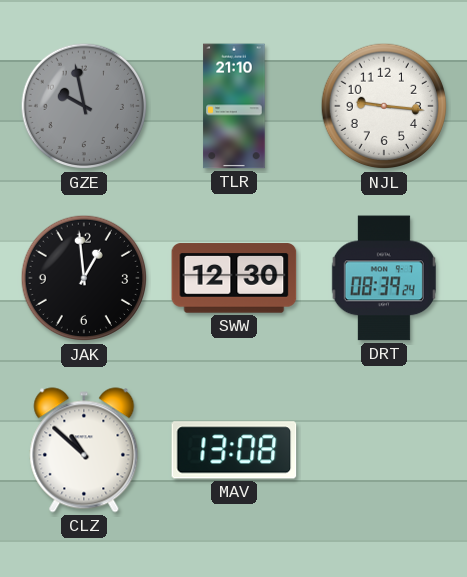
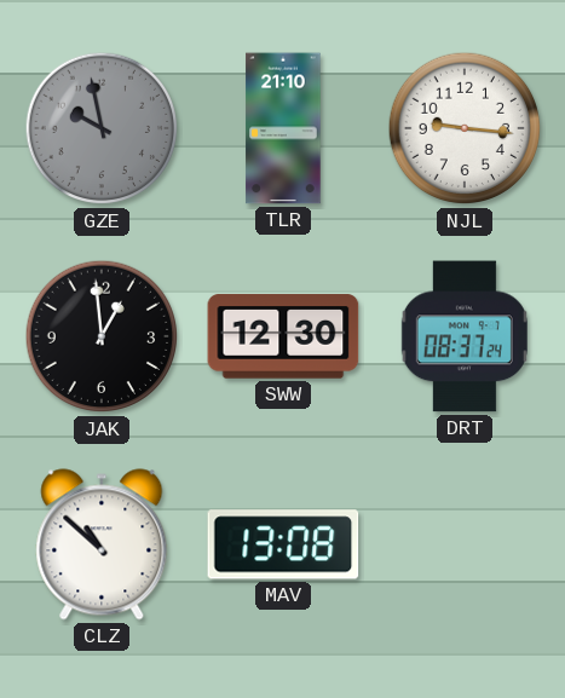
DRT: 08:39 -> 08:37 (465, 336)
